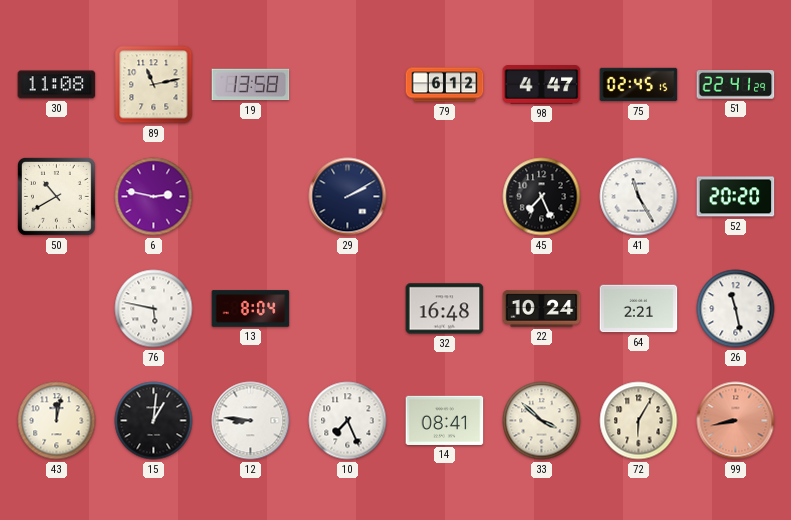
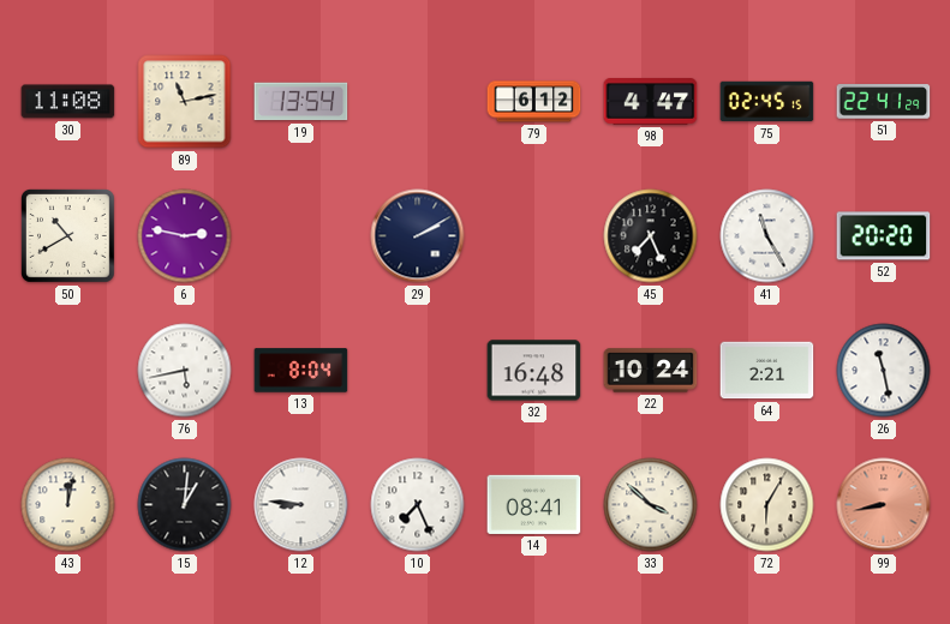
19: 13:58 -> 13:54 (301, 102)
76: 5:47 -> 5:43 (185, 371)
